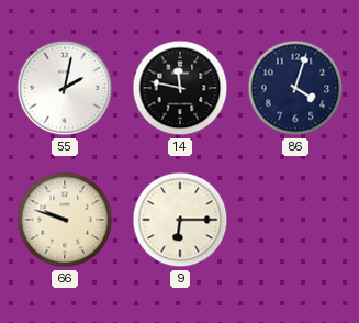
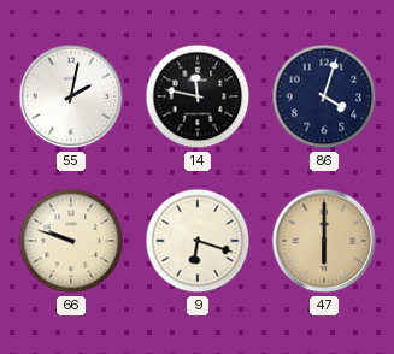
9: 6:15 -> 6:18 (198, 241)
47: none -> 6:00 (324, 241)
